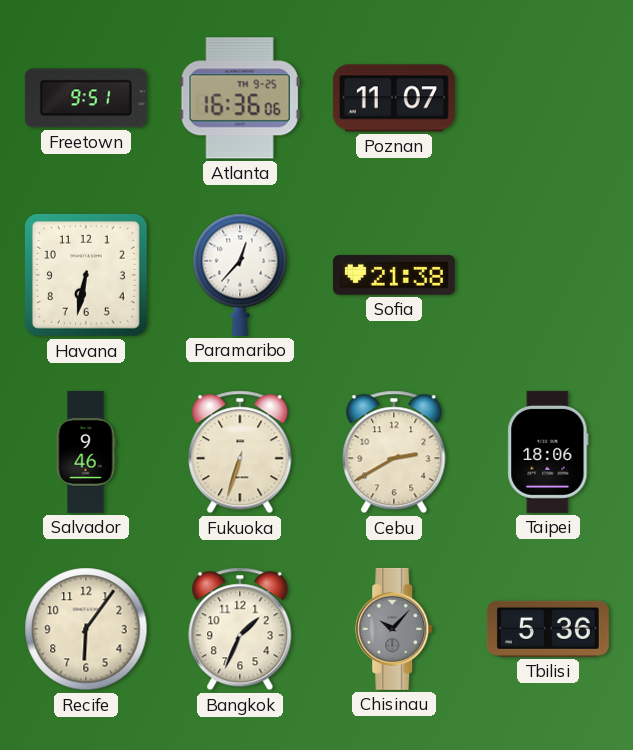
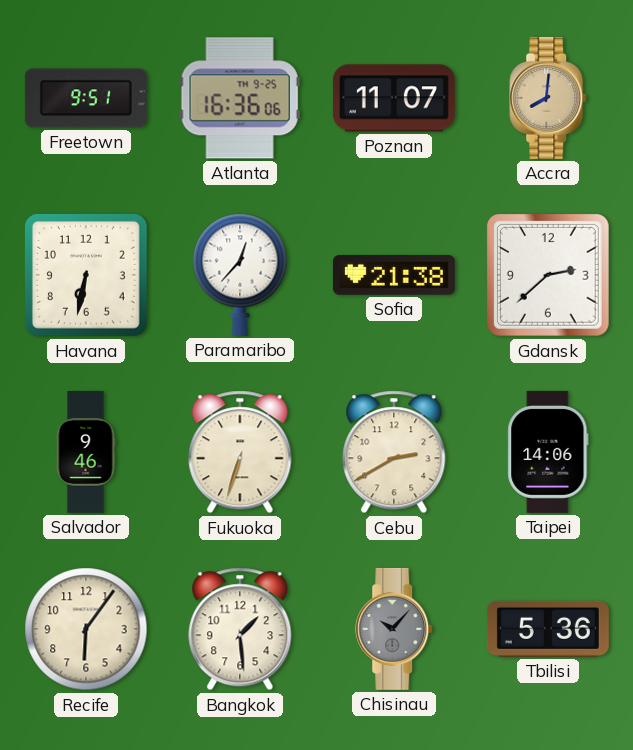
Accra: none -> 8:01 (549, 98)
Gdansk: none -> 2:38 (548, 275)
Taipei: 18:06 -> 14:06 (548, 452)
Bangkok: 1:34 -> 1:29 (240, 629)
